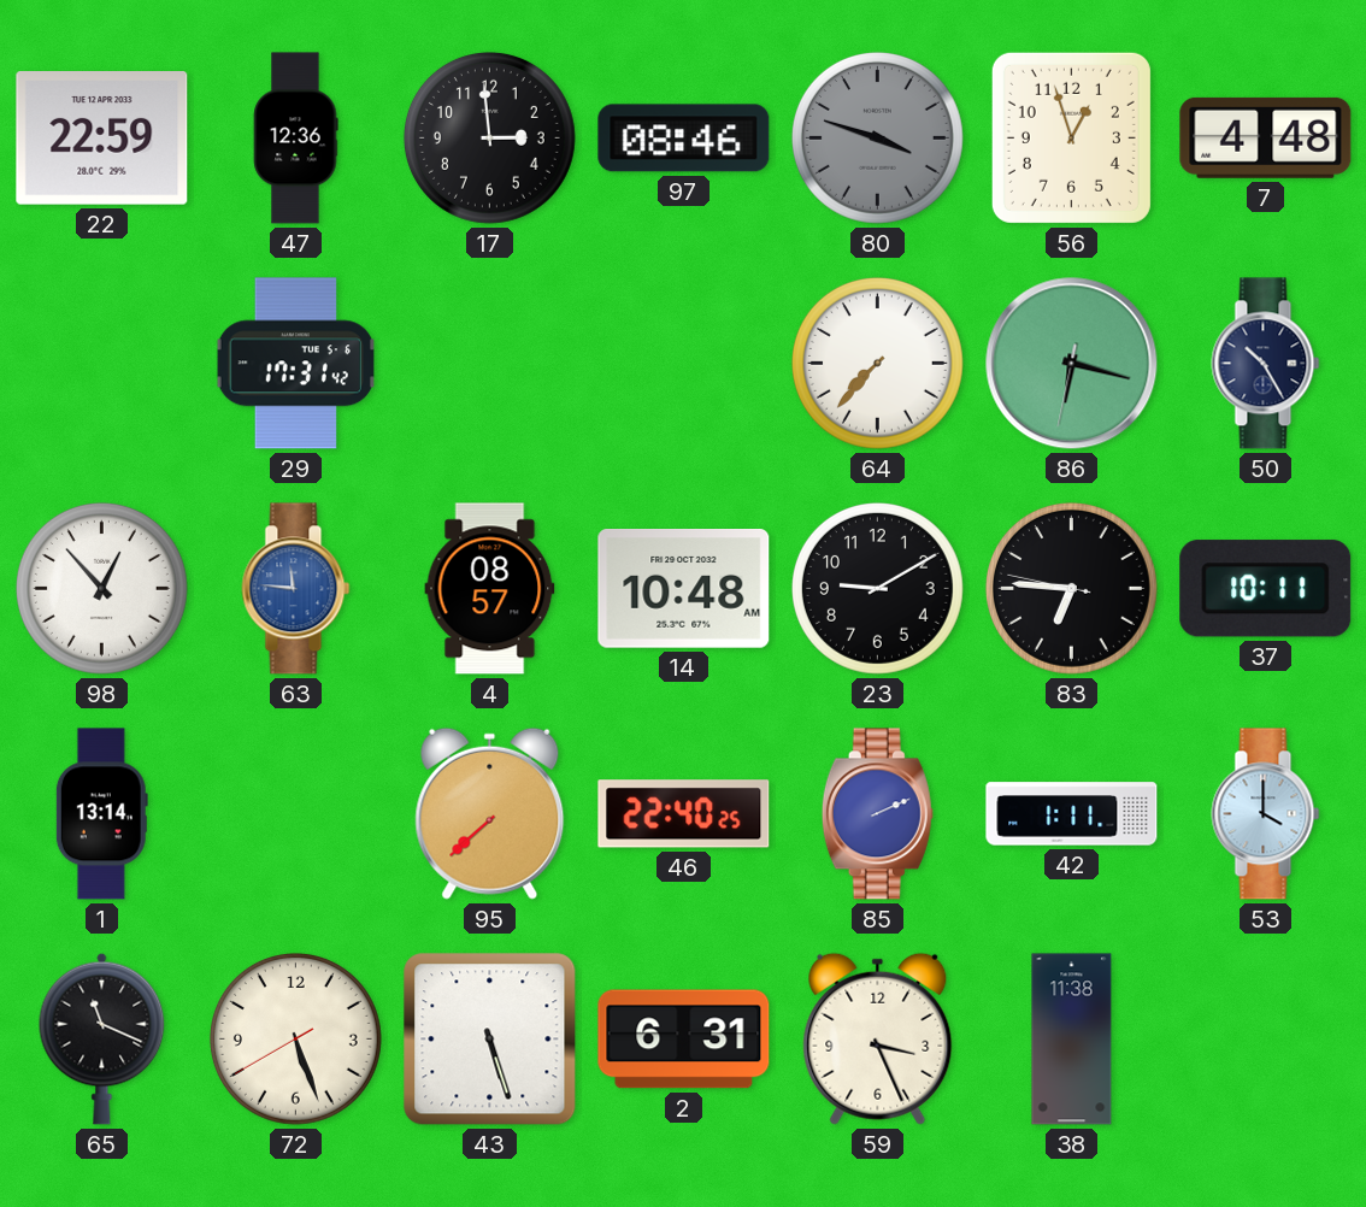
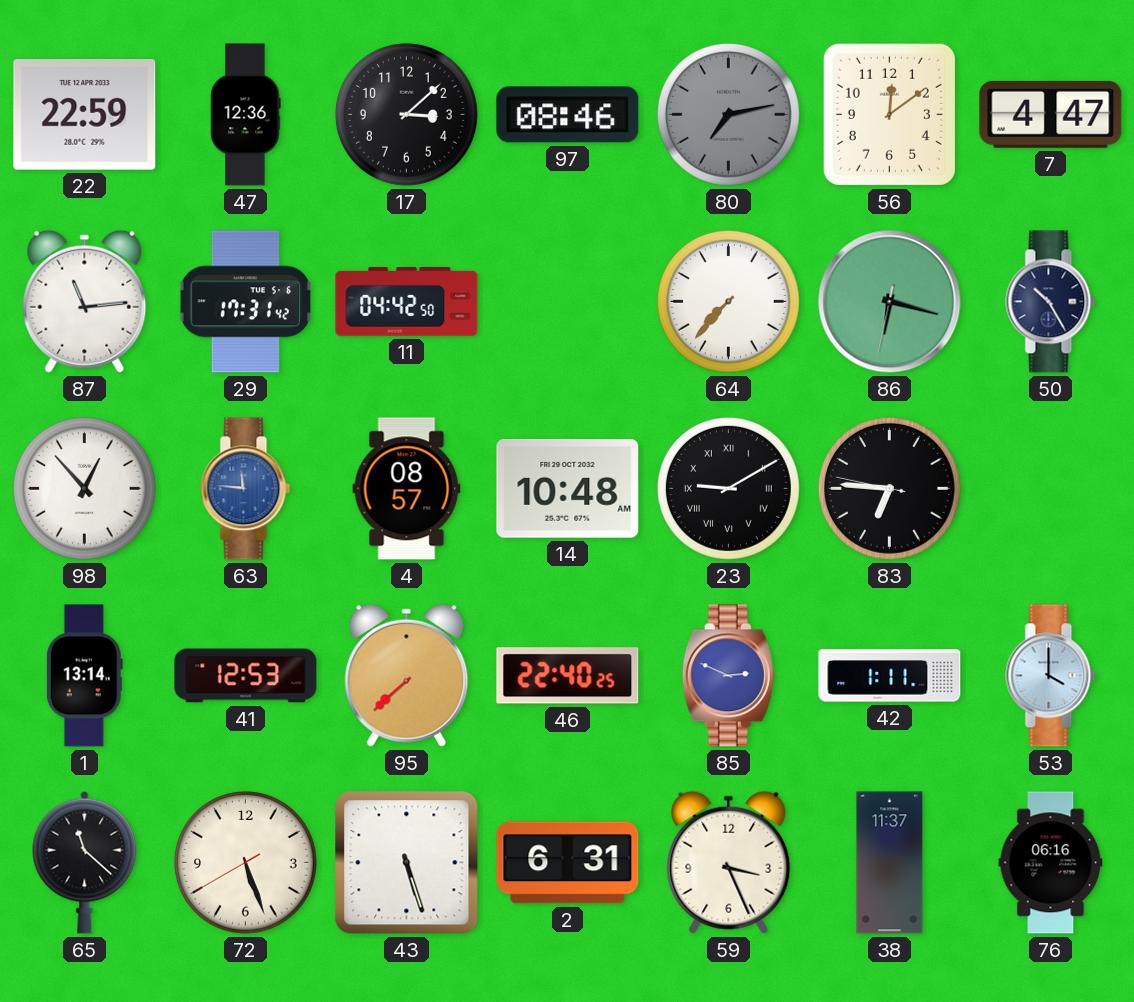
17: 2:59 -> 3:08 (406, 114)
80: 3:48 -> 7:13 (728, 114)
56: 12:57 -> 12:09 (889, 114)
7: 4:48 -> 4:47 (1051, 114)
87: none -> 11:14 (85, 301)
11: none -> 04:42 (407, 302)
23 numerals: Arabic -> Roman (728, 488)
37: 10:11 -> none (1266, 589)
41: none -> 12:53 (246, 676)
85: 2:11 -> 2:49 (728, 676)
65: 11:19 -> 11:22 (85, 862)
38: 11:38 -> 11:37 (890, 863)
76: none -> 06:16 (1051, 863)
